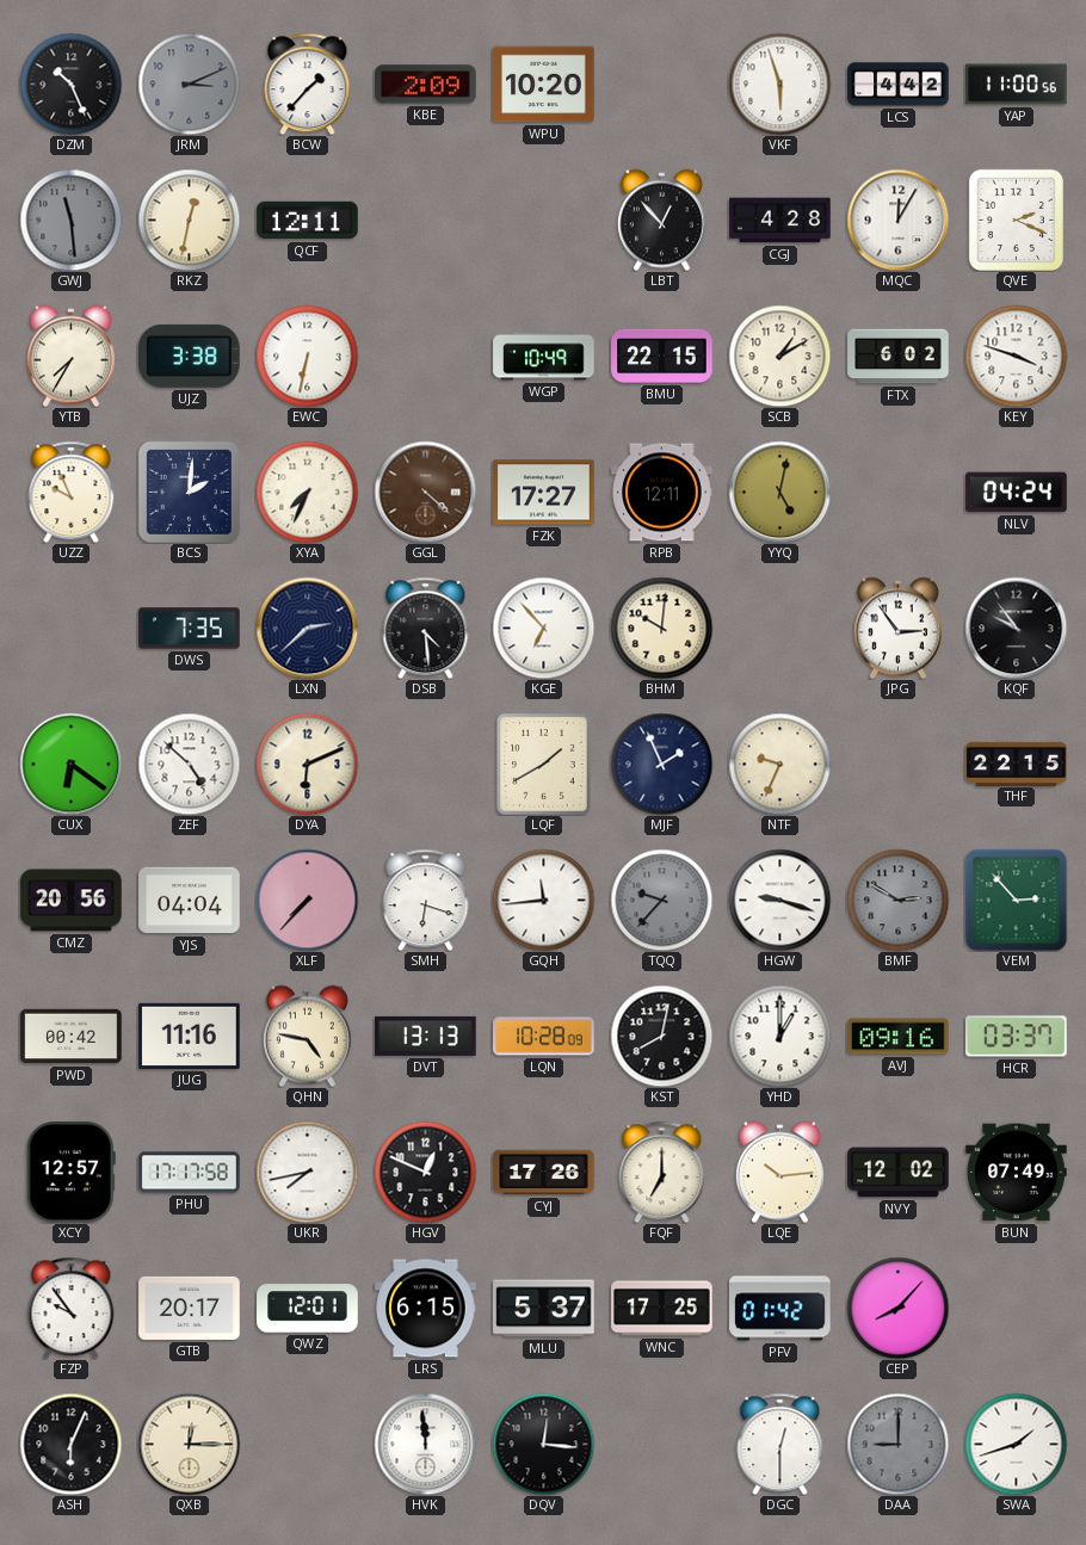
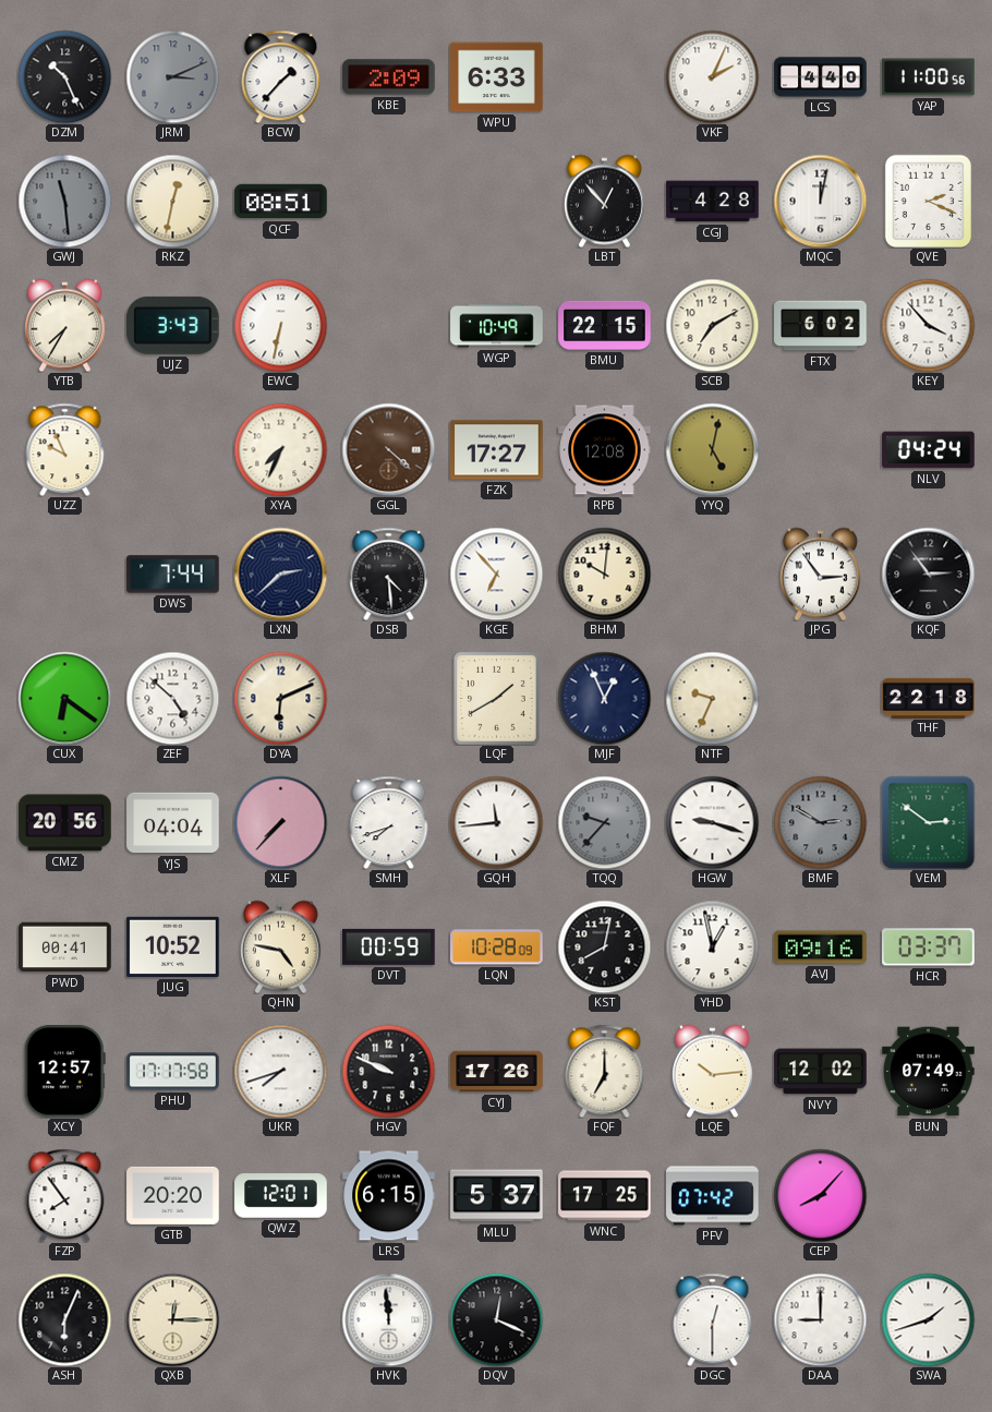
WPU: 10:20 -> 6:33 (497, 77)
VKF: 5:57 -> 2:04 (712, 76)
LCS: 4:42 -> 4:40 (821, 77)
QCF: 12:11 -> 08:51 (281, 202)
MQC: 12:05 -> 12:02 (820, 201)
UJZ: 3:38 -> 3:43 (173, 325)
SCB: 1:10 -> 7:10 (712, 325)
KEY: 3:48 -> 3:53 (928, 325)
BCS: 2:01 -> none (189, 492)
RPB: 12:11 -> 12:08 (605, 450)
DWS: 7:35 -> 7:44 (173, 575)
KQF: 9:54 -> 2:54 (928, 574)
MJF: 1:56 -> 12:56 (604, 698)
THF: 22:15 -> 22:18 (929, 698)
SMH: 6:18 -> 7:42 (389, 822)
VEM: 2:53 -> 2:51 (928, 822)
PWD: 00:42 -> 00:41 (65, 948)
JUG: 11:16 -> 10:52 (173, 946)
DVT: 13:13 -> 00:59 (389, 946)
YHD: 1:00 -> 12:58 (712, 946)
UKR: 7:43 -> 7:42 (280, 1071)
HGV: 12:49 -> 9:49 (388, 1071)
FZP: 9:54 -> 7:54 (65, 1195)
GTB: 20:17 -> 20:20 (173, 1195)
PFV: 01:42 -> 07:42 (713, 1196)
DQV: 12:16 -> 12:19 (496, 1319)
DAA dial: grey -> white (820, 1319)
